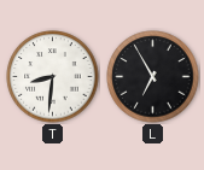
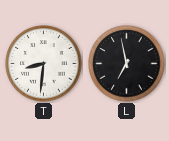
L: 6:55 -> 6:58 (127, 64)
